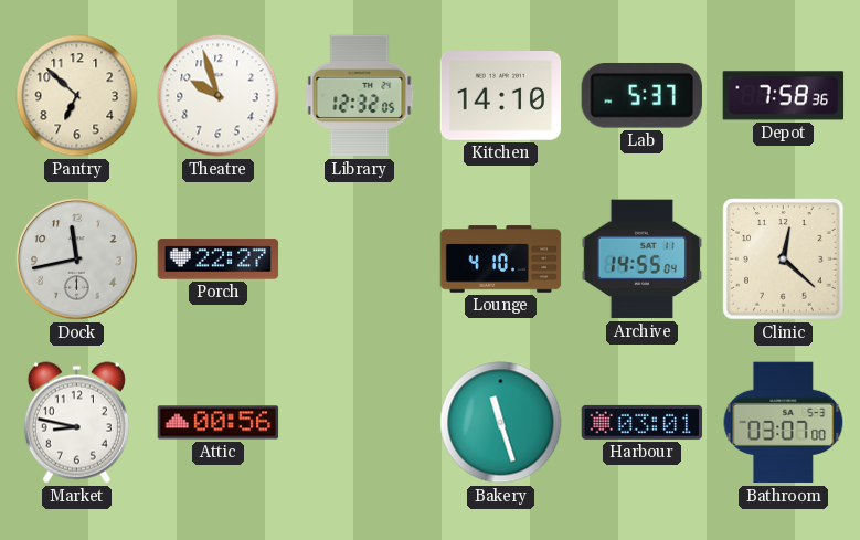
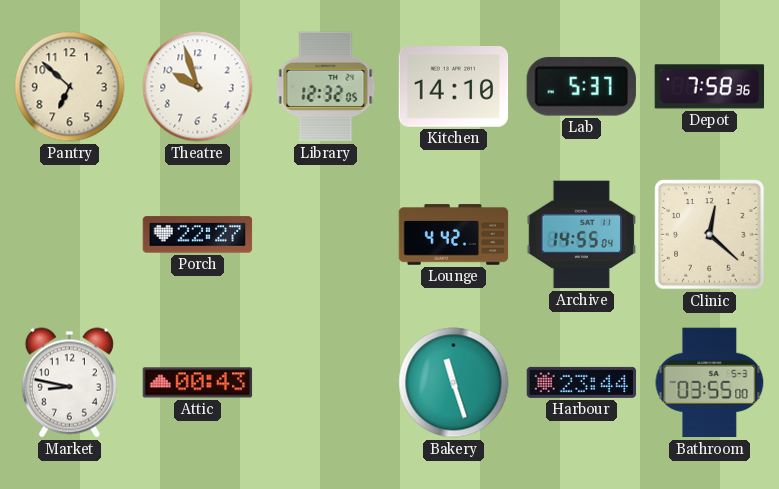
Dock: 11:43 -> none (77, 260)
Lounge: 4:10 -> 4:42 (454, 235)
Attic: 00:56 -> 00:43 (198, 383)
Harbour: 03:01 -> 23:44 (582, 382)
Bathroom: 03:07 -> 03:55 (710, 383)
